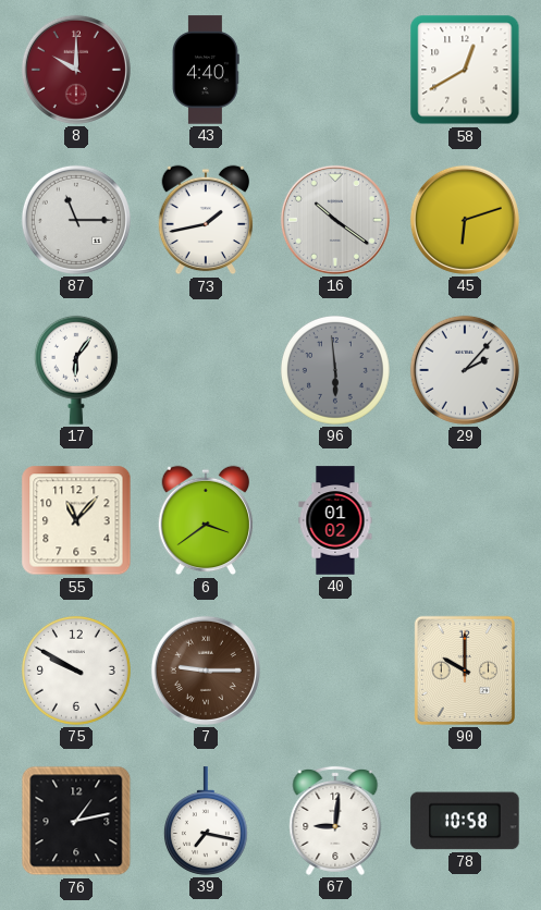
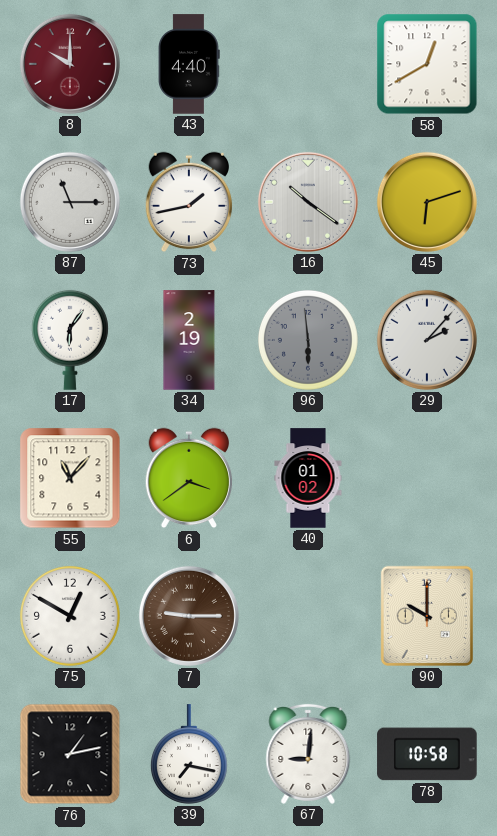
34: none -> 2:19 (189, 340)
75: 9:50 -> 12:50 (70, 616)
